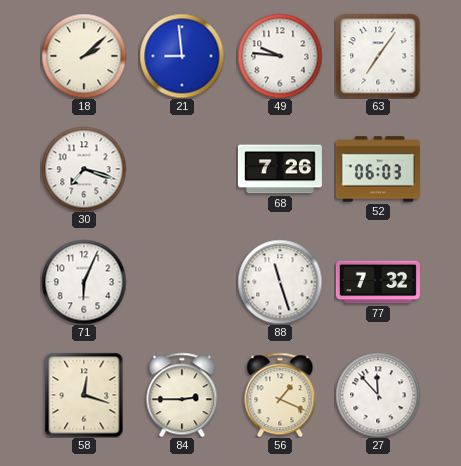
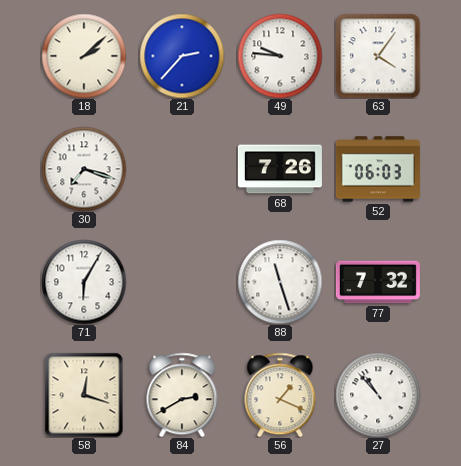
21: 8:59 -> 2:37 (182, 56)
63: 7:06 -> 4:06 (378, 56)
71: 6:04 -> 6:05 (84, 282)
84: 2:45 -> 2:40 (182, 395)
27: 11:53 -> 10:53 (378, 395)
